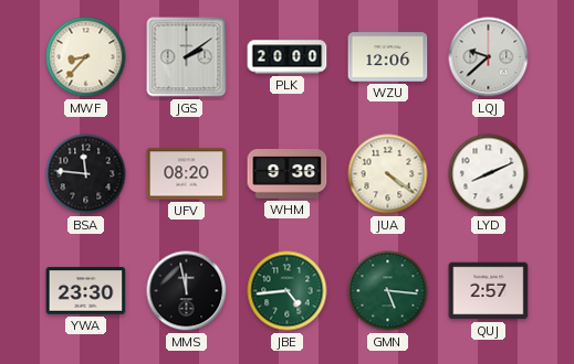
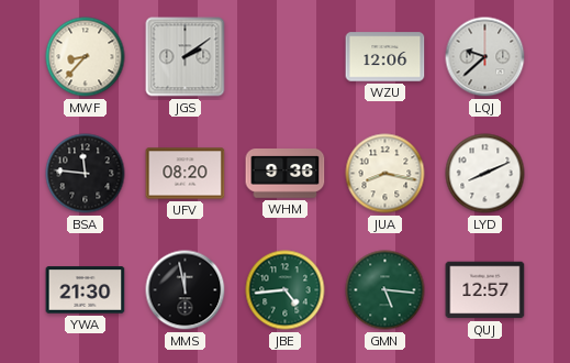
PLK: 20:00 -> none (288, 57)
JUA: 4:21 -> 8:17 (385, 174)
YWA: 23:30 -> 21:30 (86, 290)
QUJ: 2:57 -> 12:57 (485, 290)
